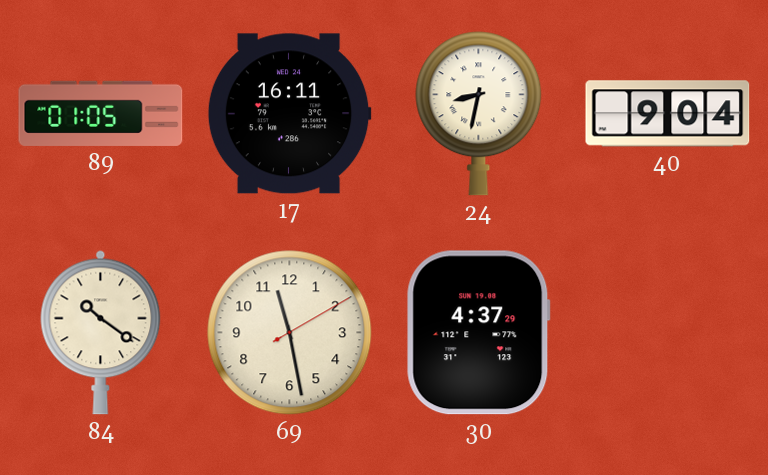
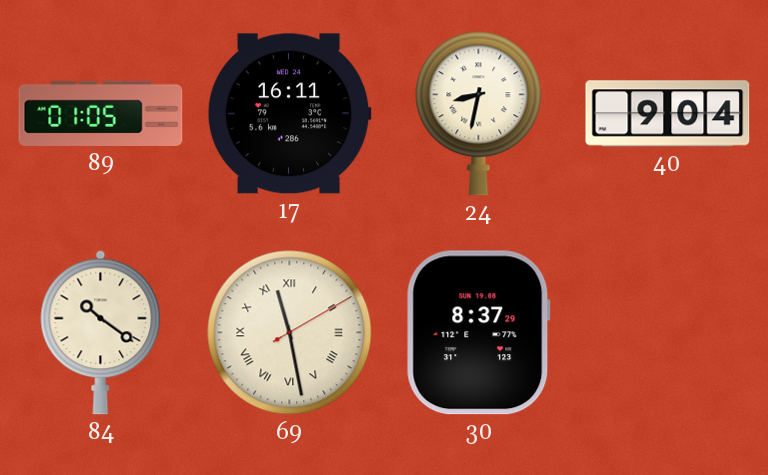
69 numerals: Arabic -> Roman (290, 333)
30: 4:37 -> 8:37 (478, 333)
